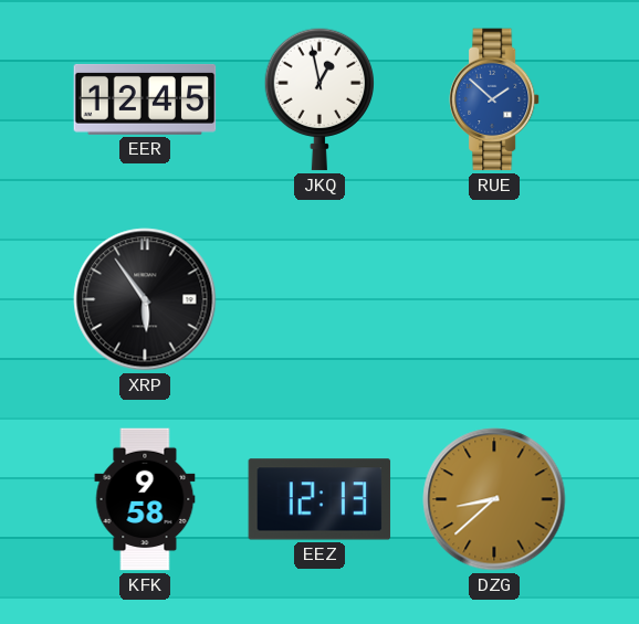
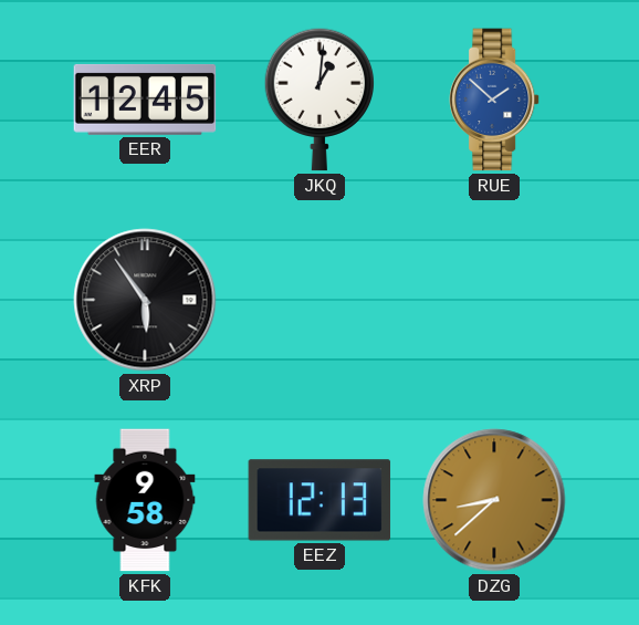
JKQ: 12:58 -> 1:01 (319, 100)
